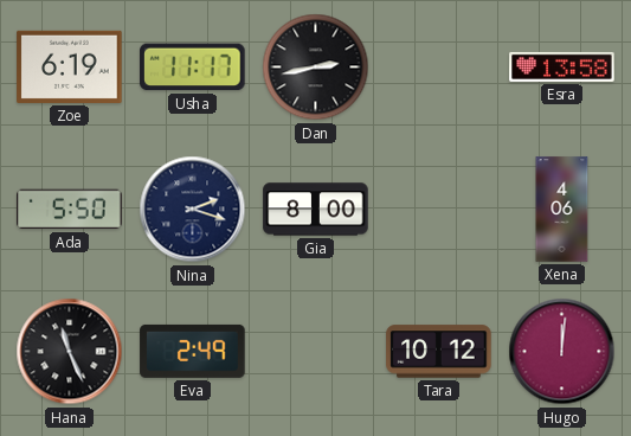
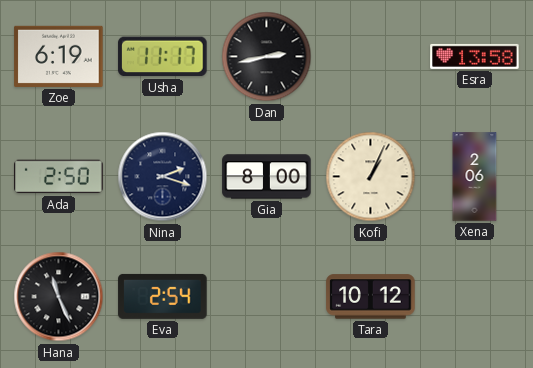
Ada: 5:50 -> 2:50 (59, 177)
Kofi: none -> 1:04 (371, 177)
Xena: 4:06 -> 2:06 (475, 177)
Eva: 2:49 -> 2:54 (163, 296)
Hugo: 12:01 -> none (562, 352)
